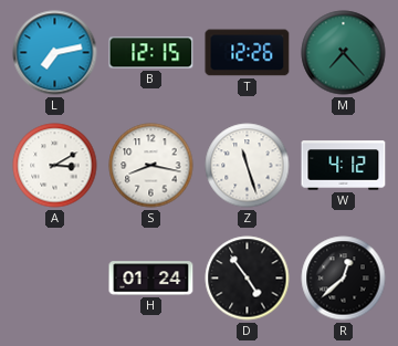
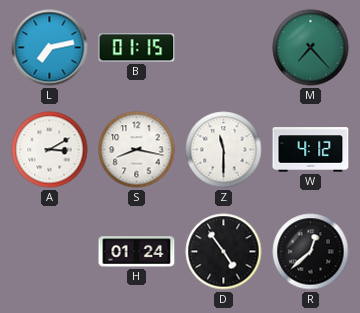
B: 12:15 -> 01:15 (137, 48)
T: 12:26 -> none (248, 53)
Z: 11:27 -> 11:30 (224, 150)
